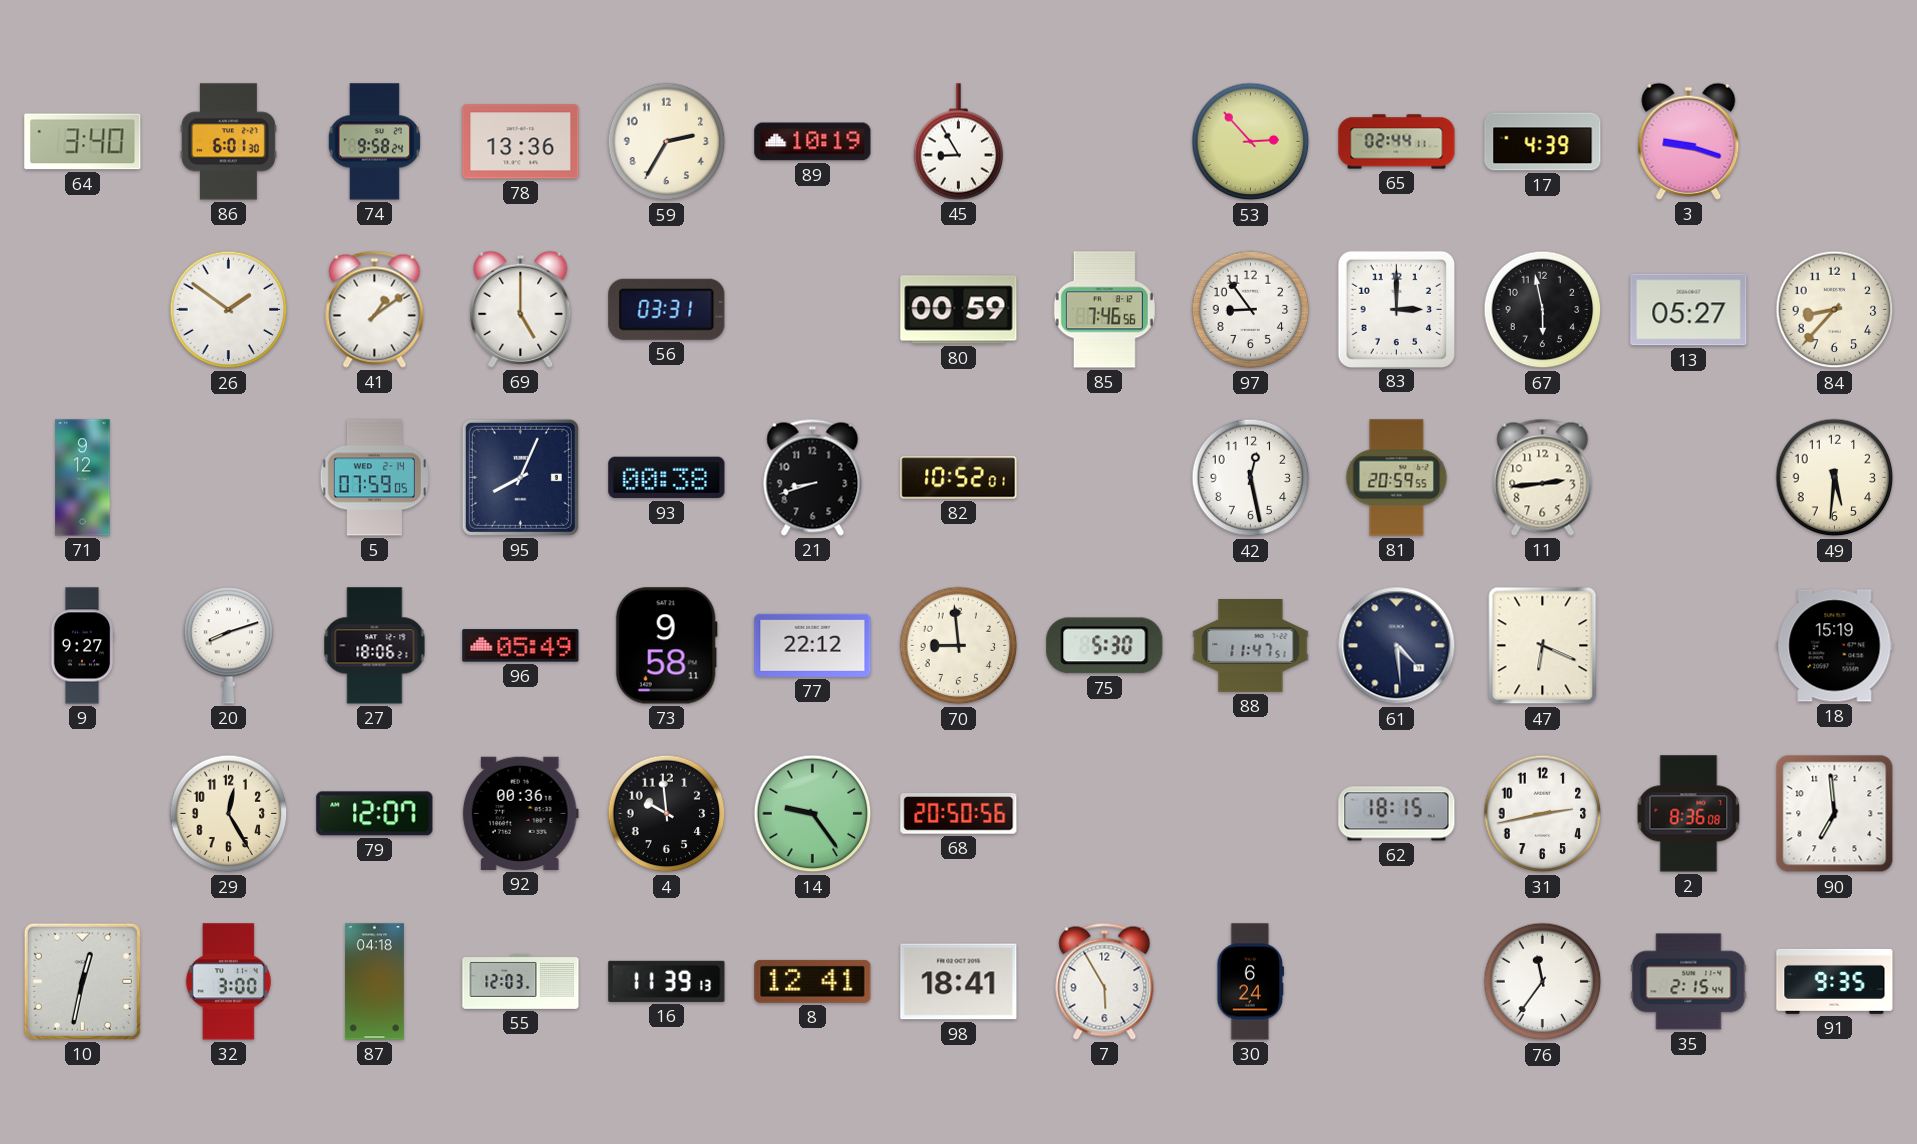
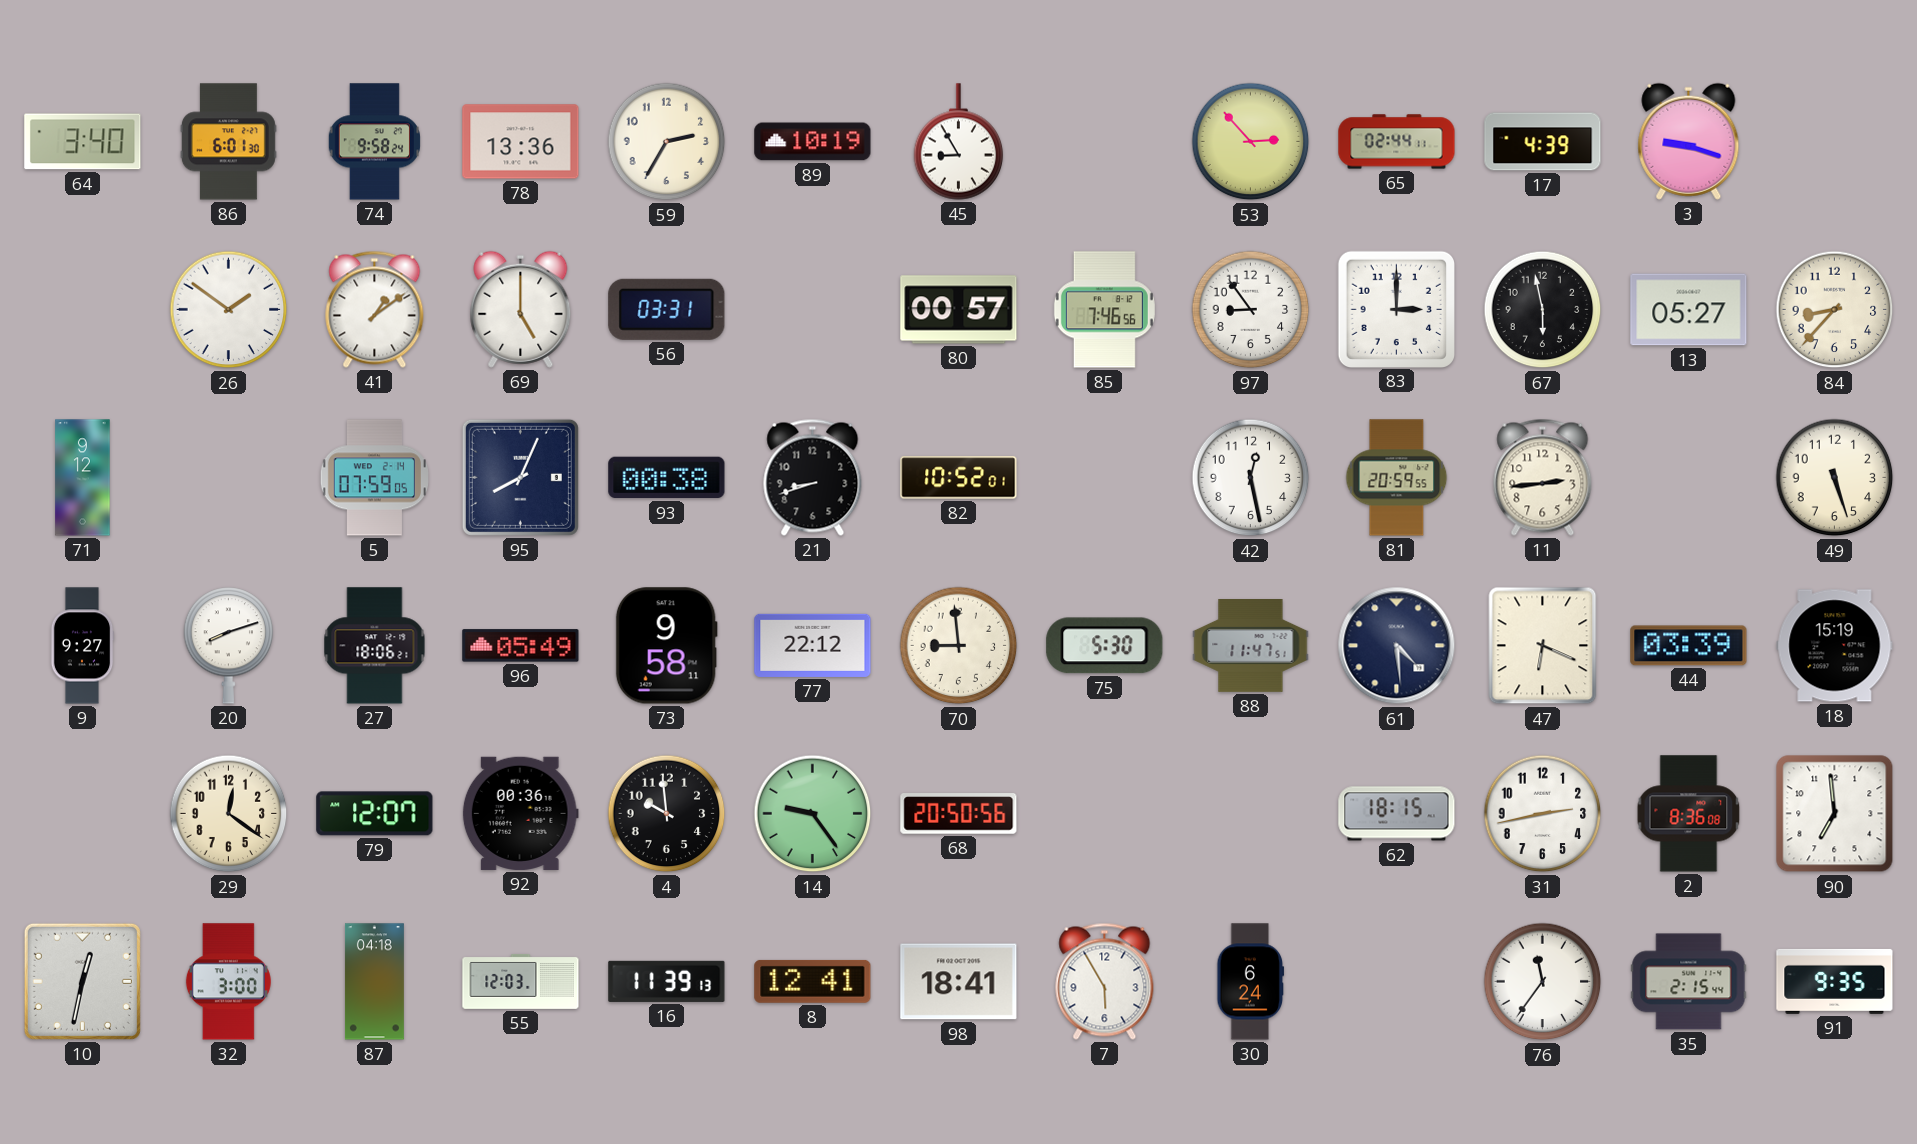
80: 00:59 -> 00:57 (959, 310)
49: 5:31 -> 5:27 (1835, 478)
44: none -> 03:39 (1689, 646)
29: 12:25 -> 12:21 (229, 814)
